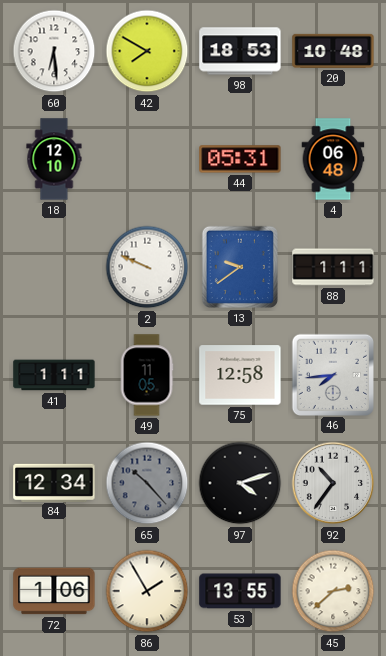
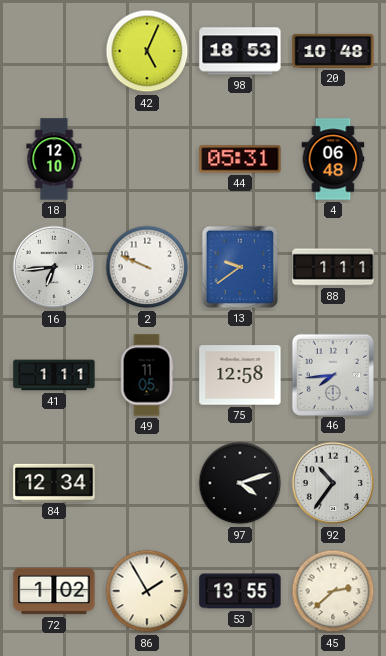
60: 6:29 -> none (54, 51)
42: 7:50 -> 5:04 (147, 51)
16: none -> 6:44 (54, 267)
65: 10:23 -> none (147, 483)
72: 1:06 -> 1:02 (54, 591)
